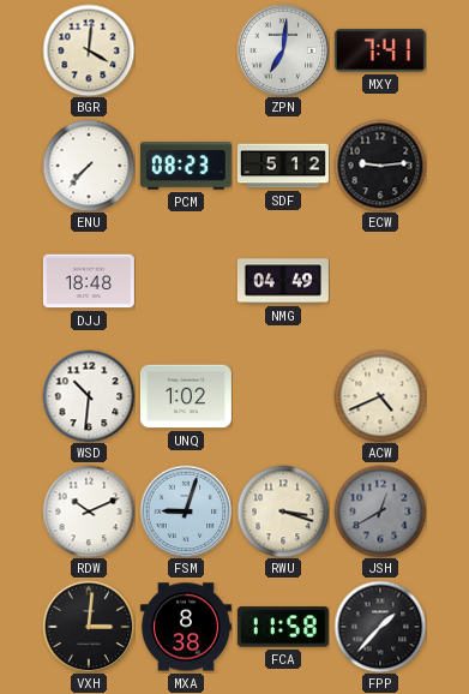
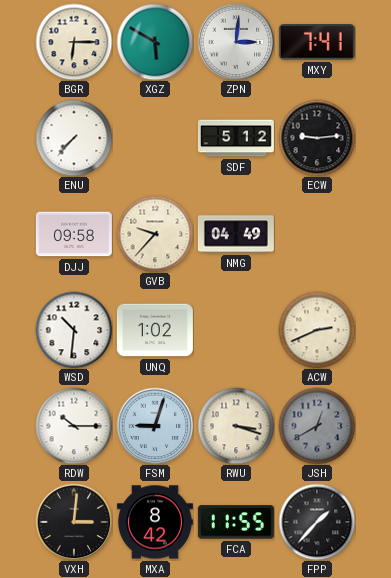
BGR: 4:01 -> 6:15 (74, 42)
XGZ: none -> 5:50 (155, 42)
ZPN: 7:01 -> 3:01 (236, 42)
PCM: 08:23 -> none (186, 166)
DJJ: 18:48 -> 09:58 (74, 234)
GVB: none -> 9:37 (155, 234)
ACW: 4:41 -> 2:41 (317, 330)
RDW: 10:11 -> 10:15 (74, 426)
MXA: 8:38 -> 8:42 (155, 522)
FCA: 11:58 -> 11:55 (236, 522)
